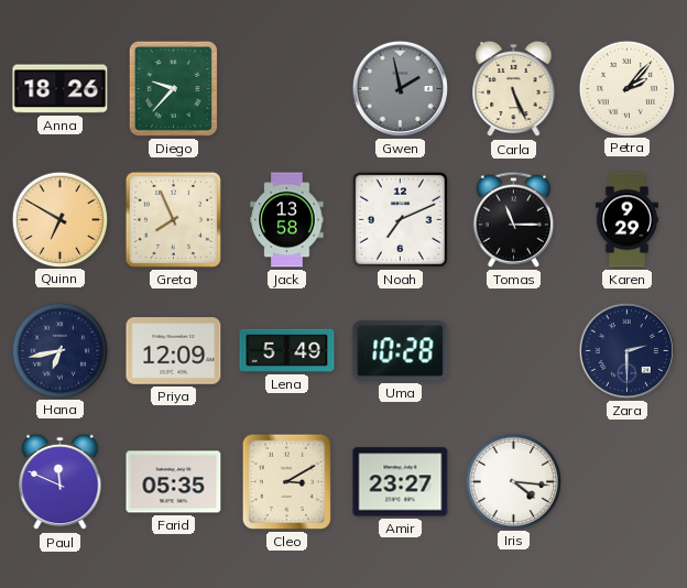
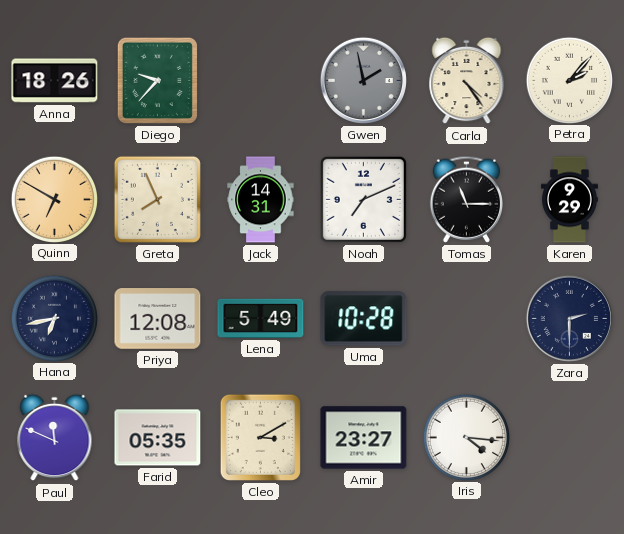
Carla: 5:26 -> 4:24 (467, 81)
Jack: 13:58 -> 14:31 (261, 200)
Priya: 12:09 -> 12:08 (158, 319)
